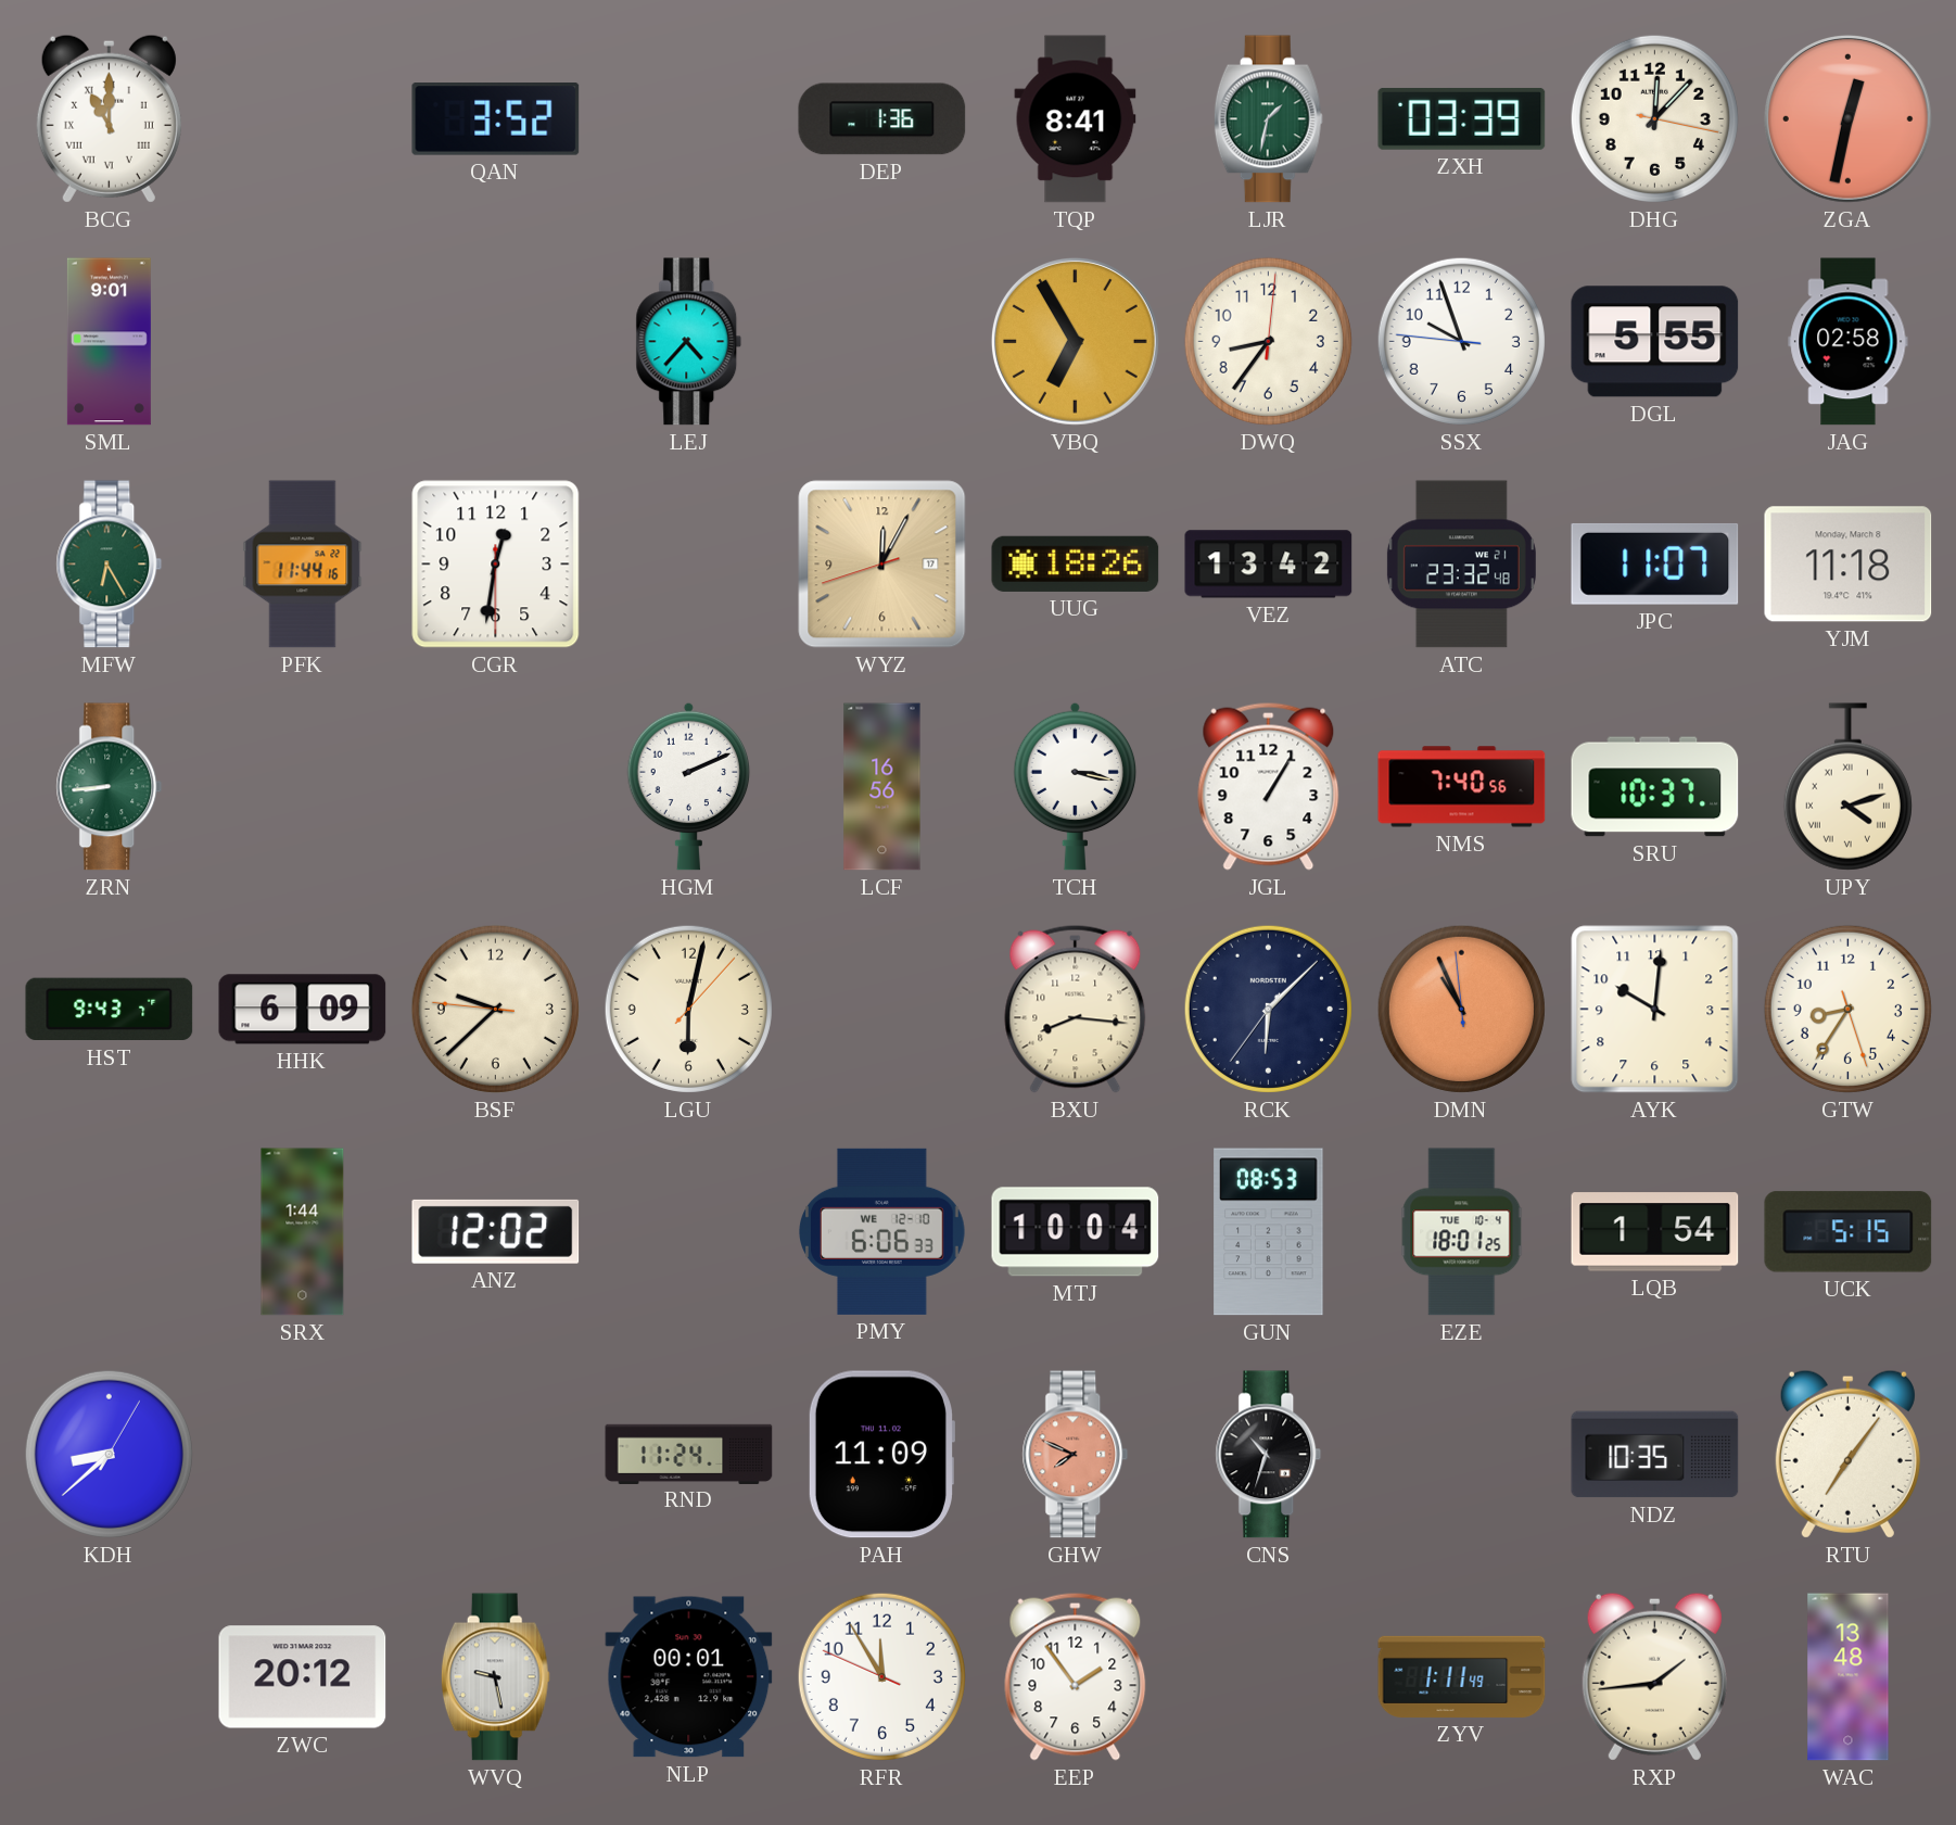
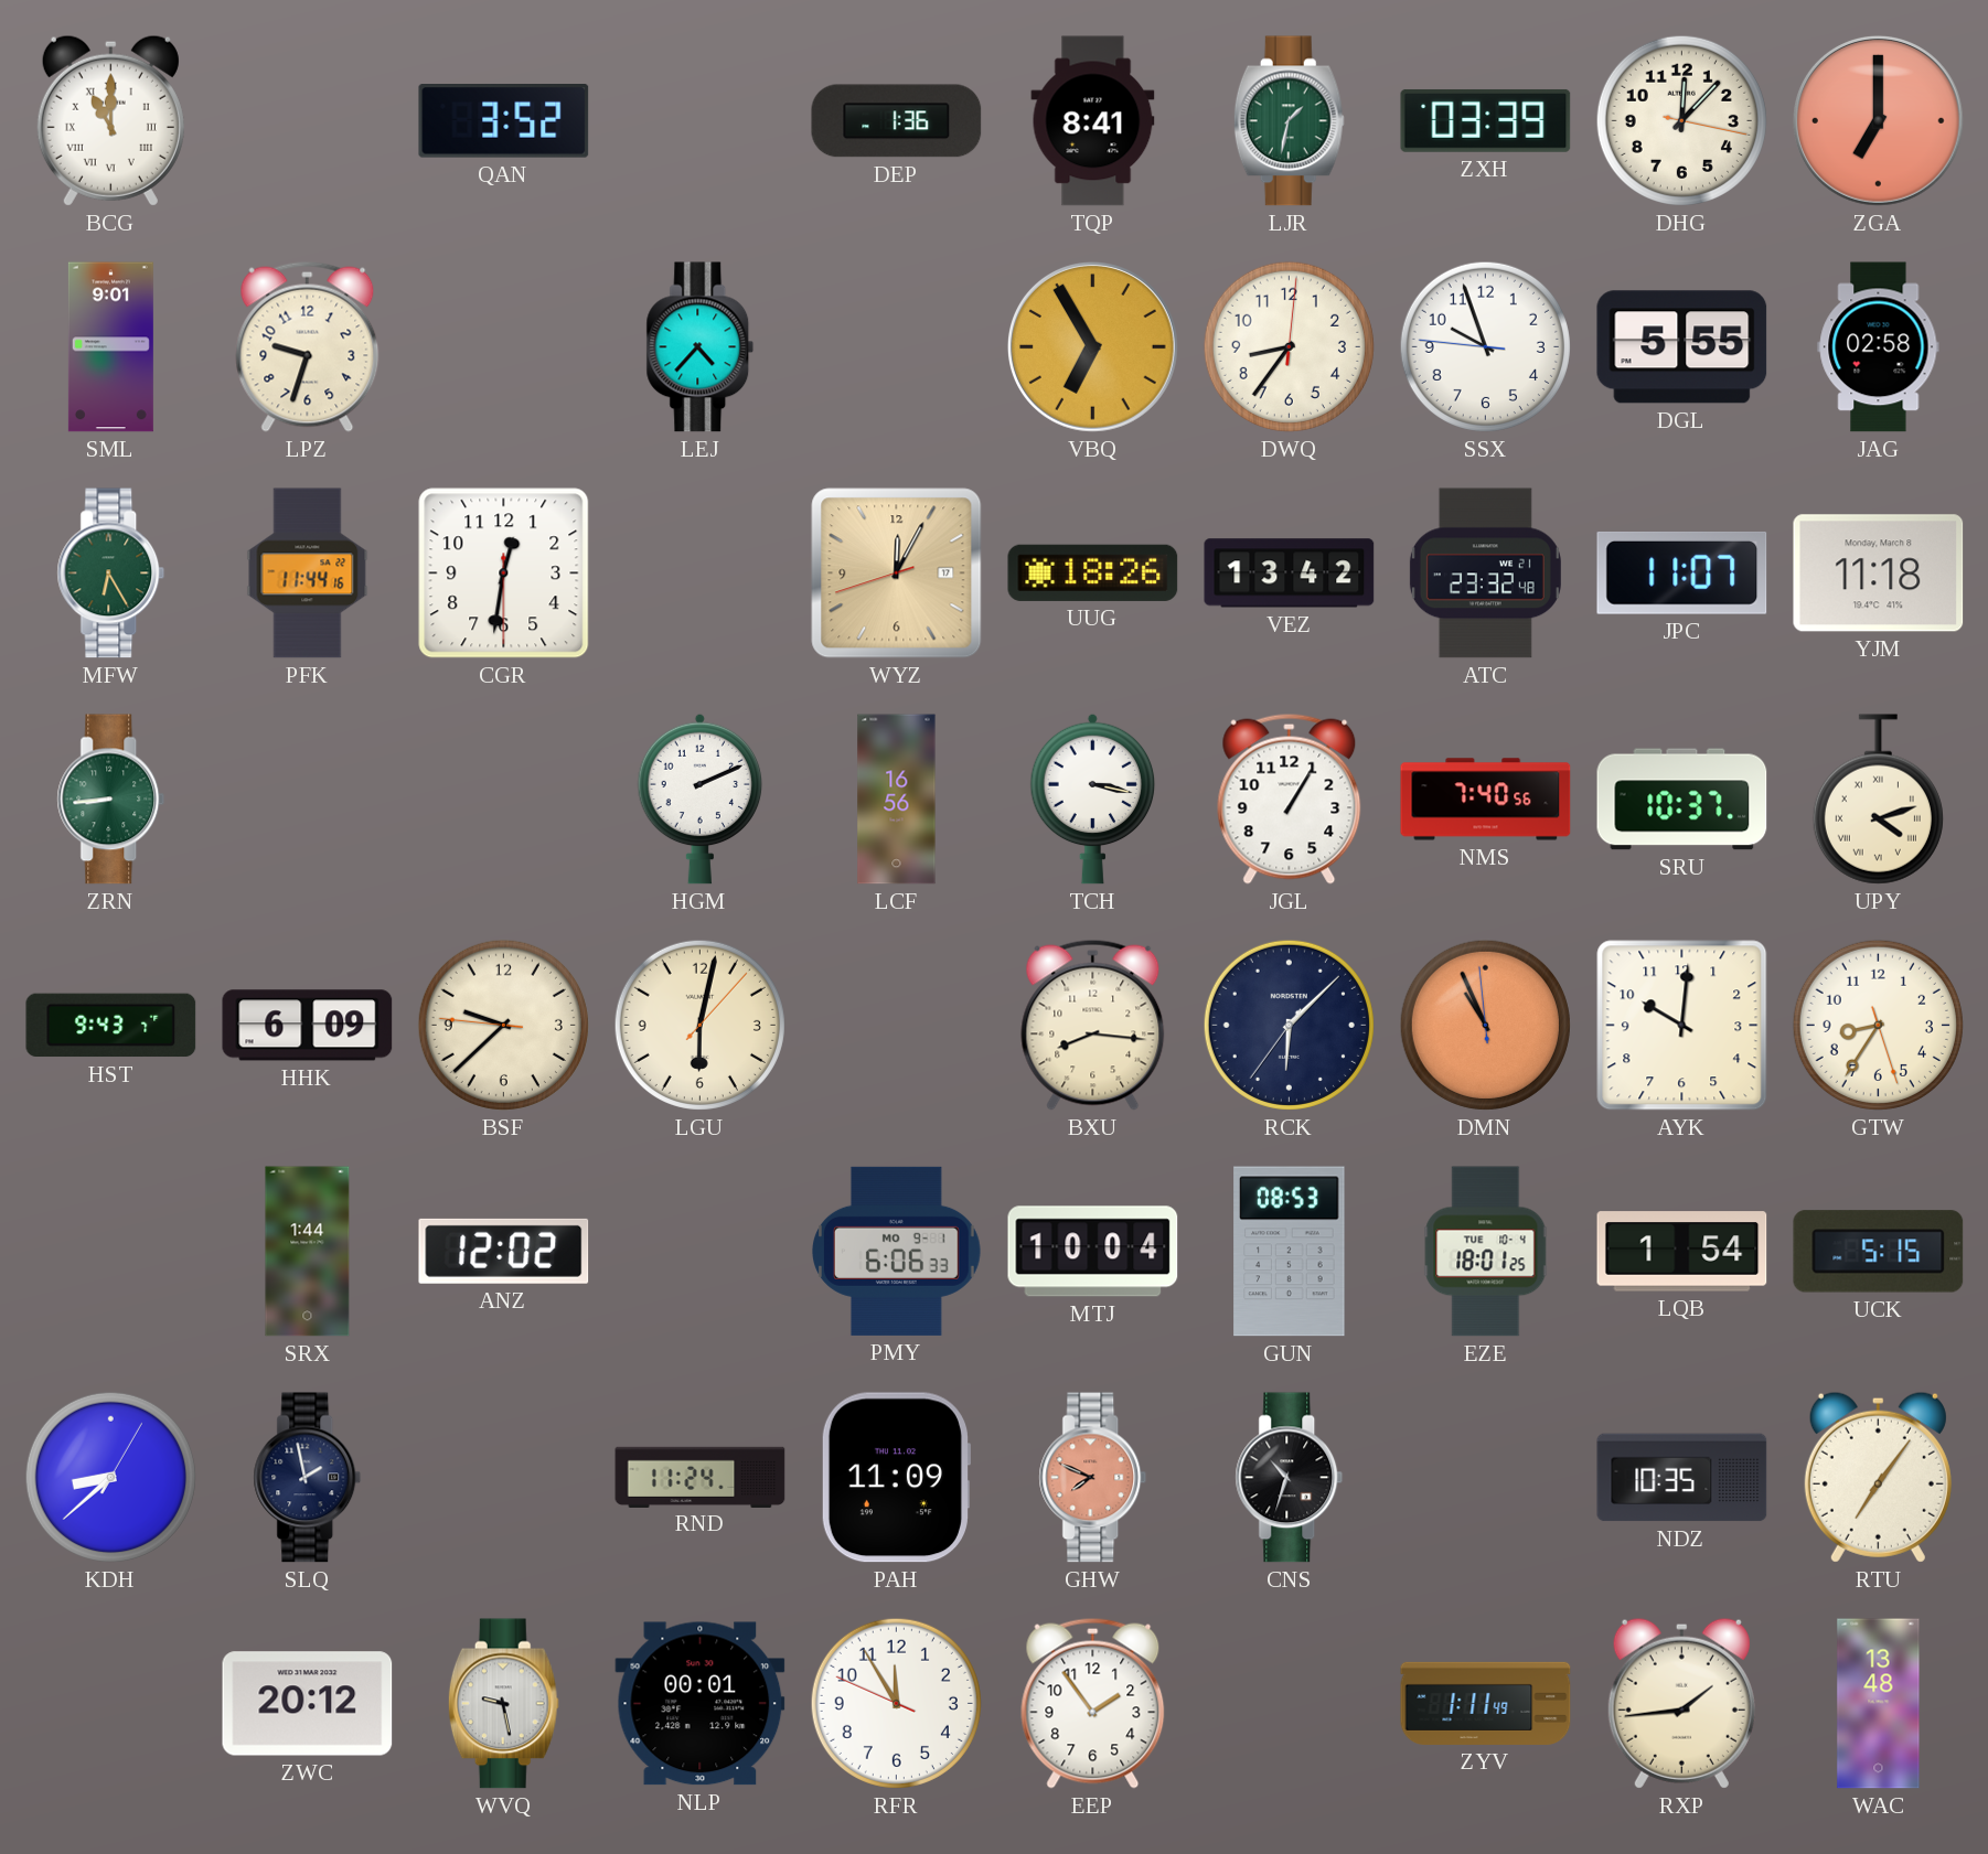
ZGA: 12:32 -> 7:00 (1878, 120)
LPZ: none -> 9:33 (308, 346)
PMY date: WE 12-10 -> MO 9-1 (897, 1251)
SLQ: none -> 1:58 (308, 1478)
